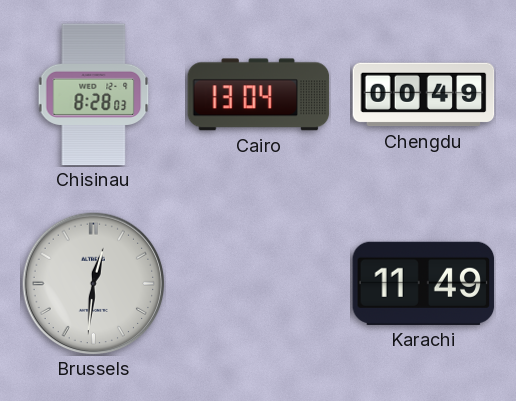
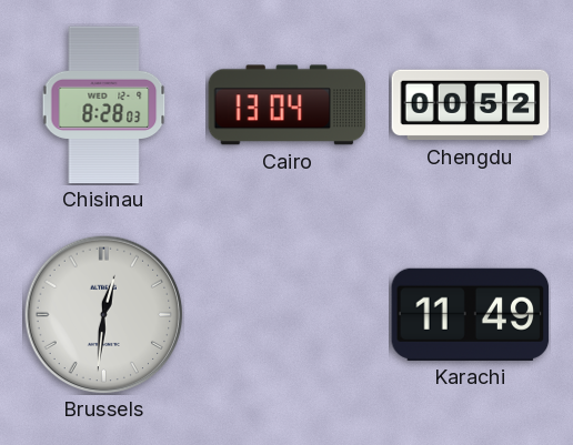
Chengdu: 00:49 -> 00:52 (471, 105)
